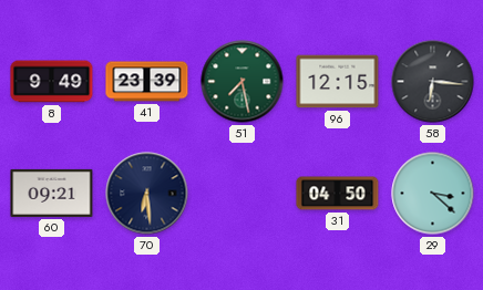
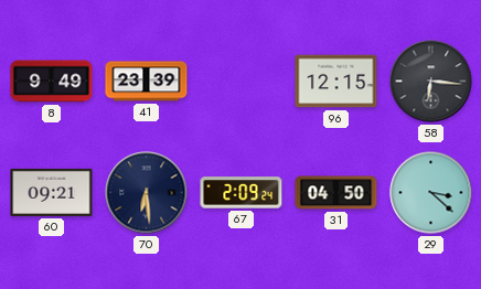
51: 7:28 -> none (243, 82)
67: none -> 2:09 (242, 193)
